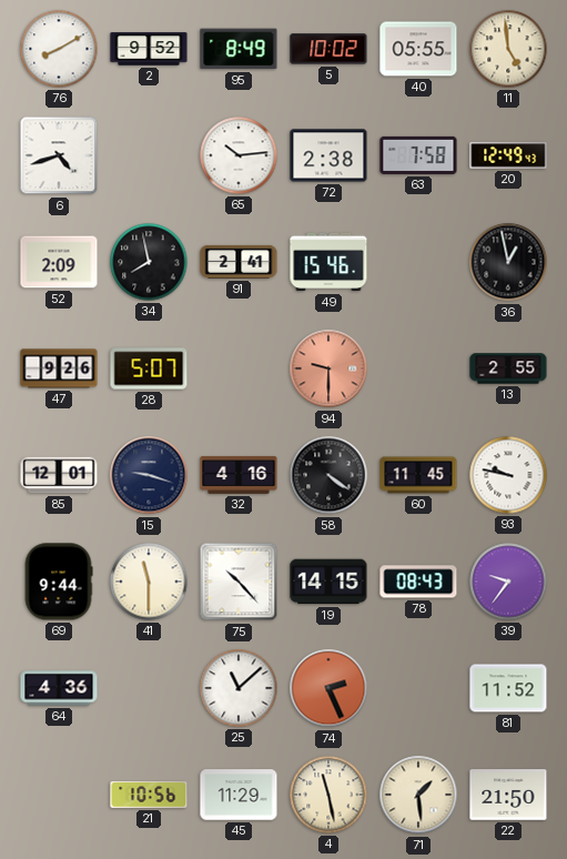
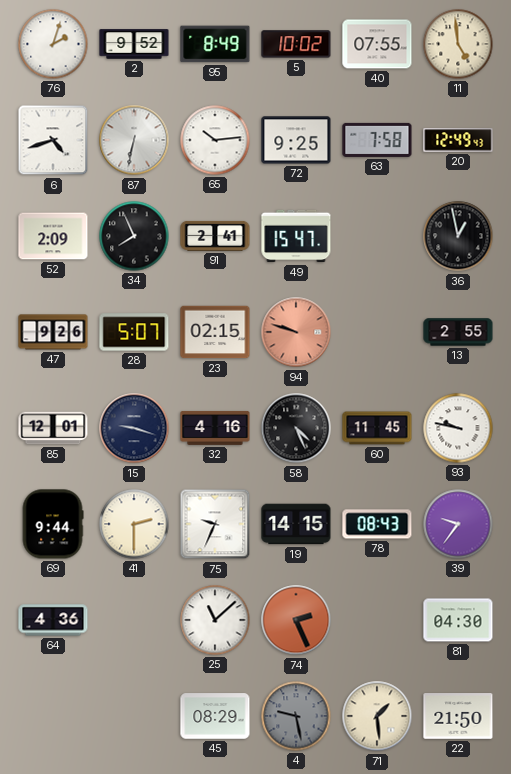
76: 8:10 -> 2:03 (53, 44)
40: 05:55 -> 07:55 (377, 44)
87: none -> 6:32 (134, 140)
72: 2:38 -> 9:25 (296, 140)
34: 7:58 -> 7:56 (134, 236)
49: 15:46 -> 15:47 (296, 236)
23: none -> 02:15 (215, 332)
94: 9:30 -> 9:48 (296, 332)
58: 4:21 -> 4:26 (296, 428)
41: 11:30 -> 2:30 (134, 524)
75: 10:23 -> 9:34 (215, 524)
81: 11:52 -> 04:30 (458, 620)
21: 10:56 -> none (149, 795)
45: 11:29 -> 08:29 (215, 716)
4: 11:28 -> 9:28 (296, 716)
4 dial: cream -> grey (296, 716)
